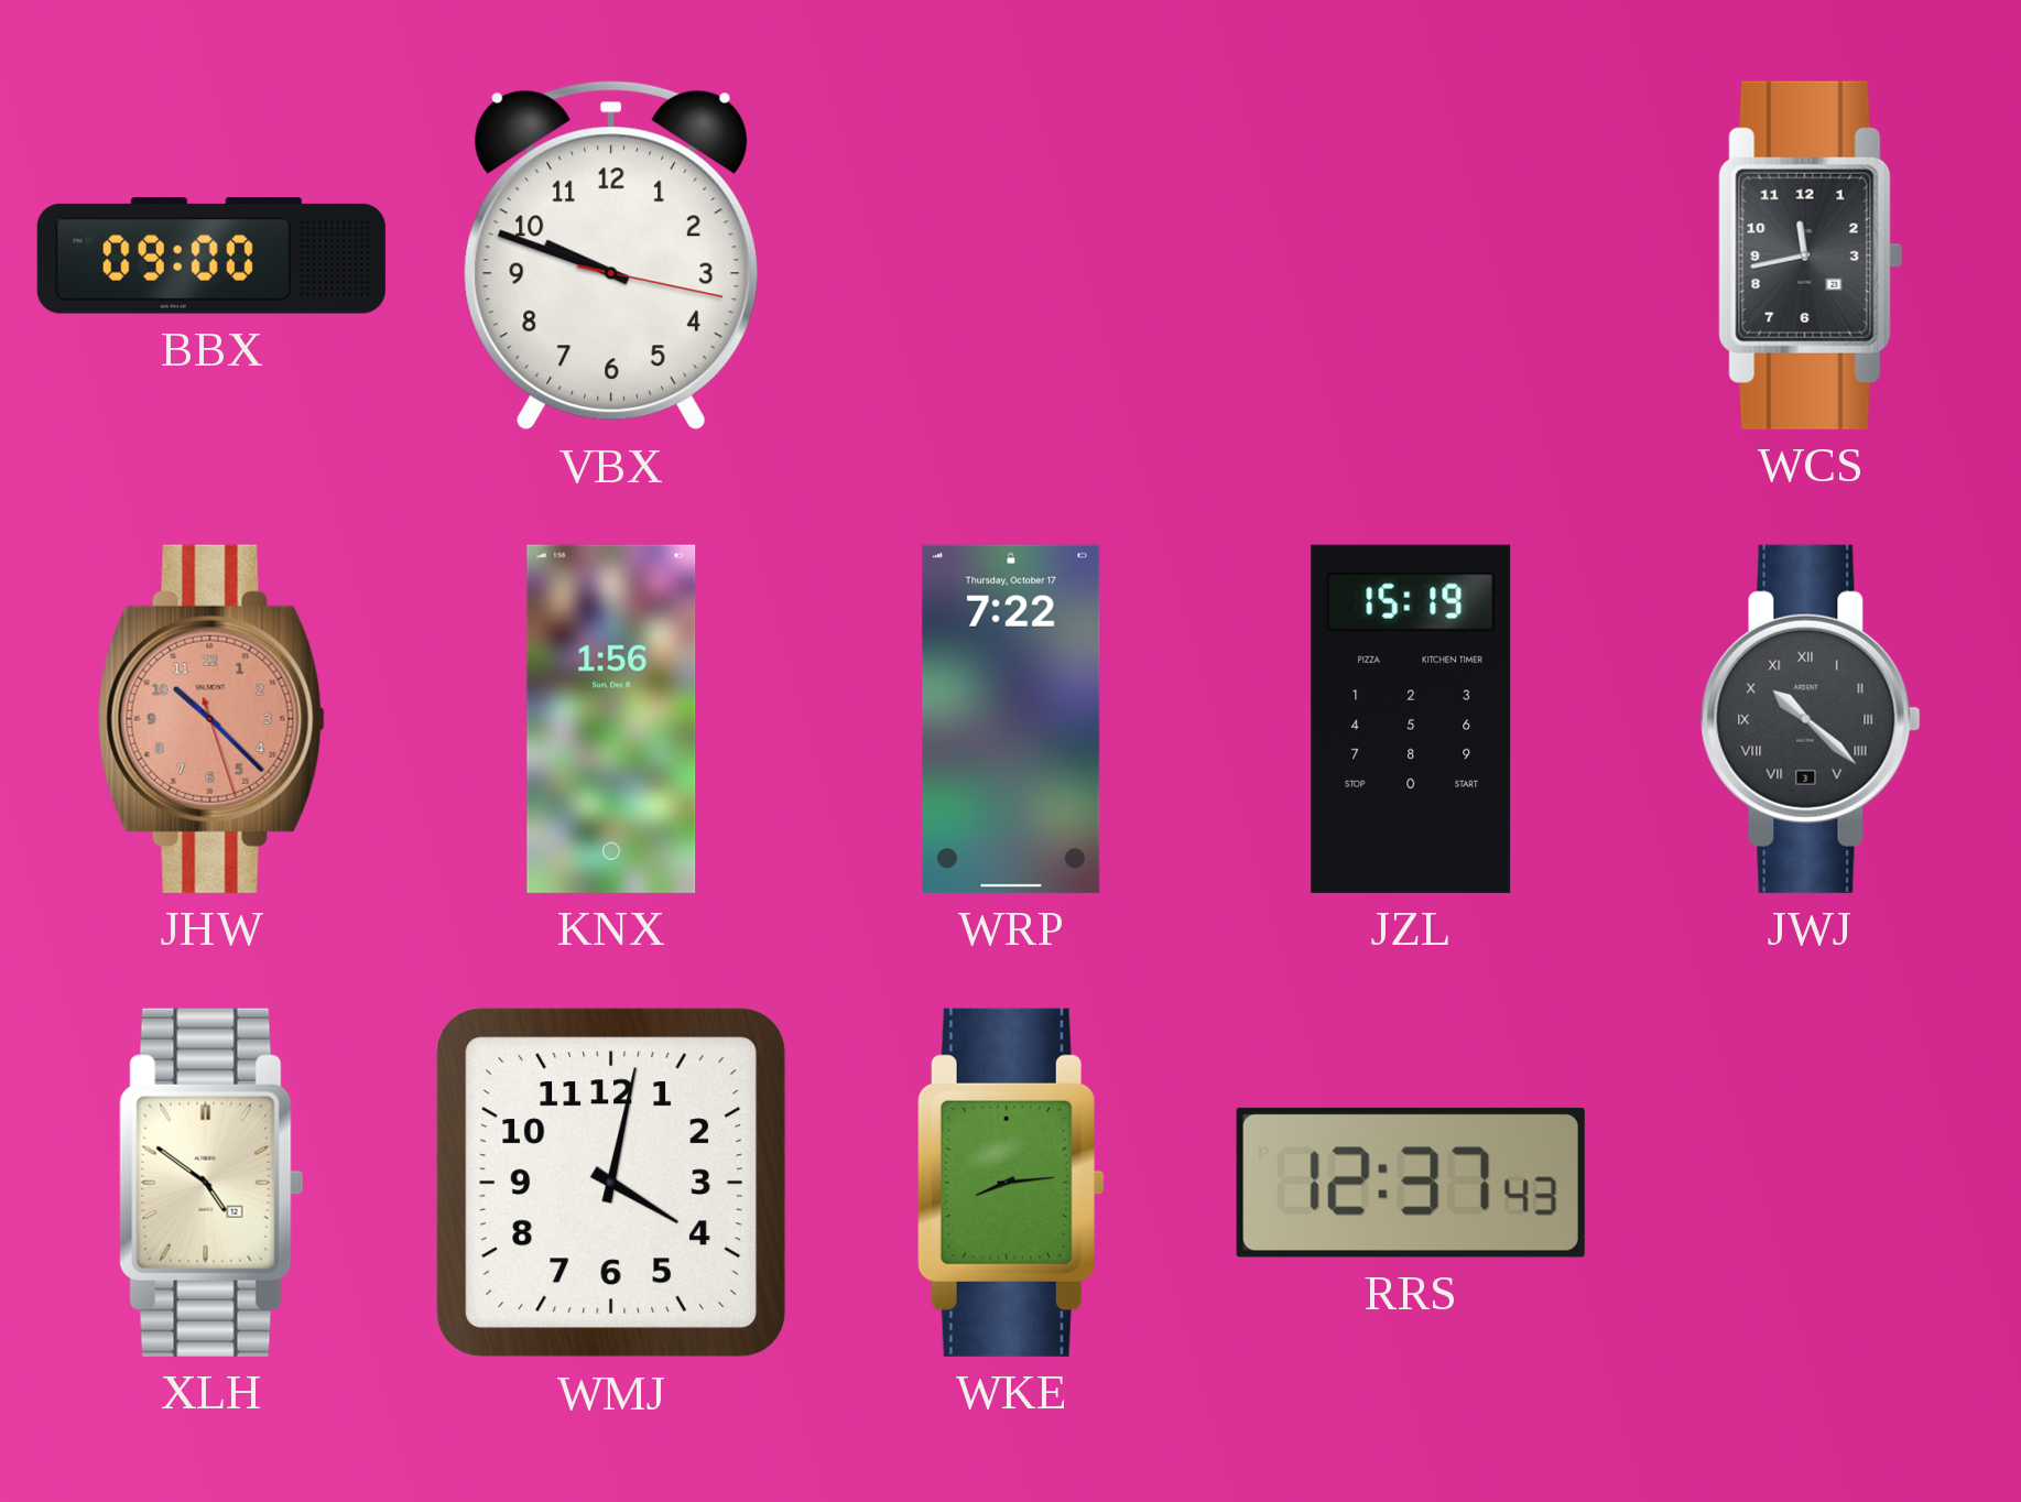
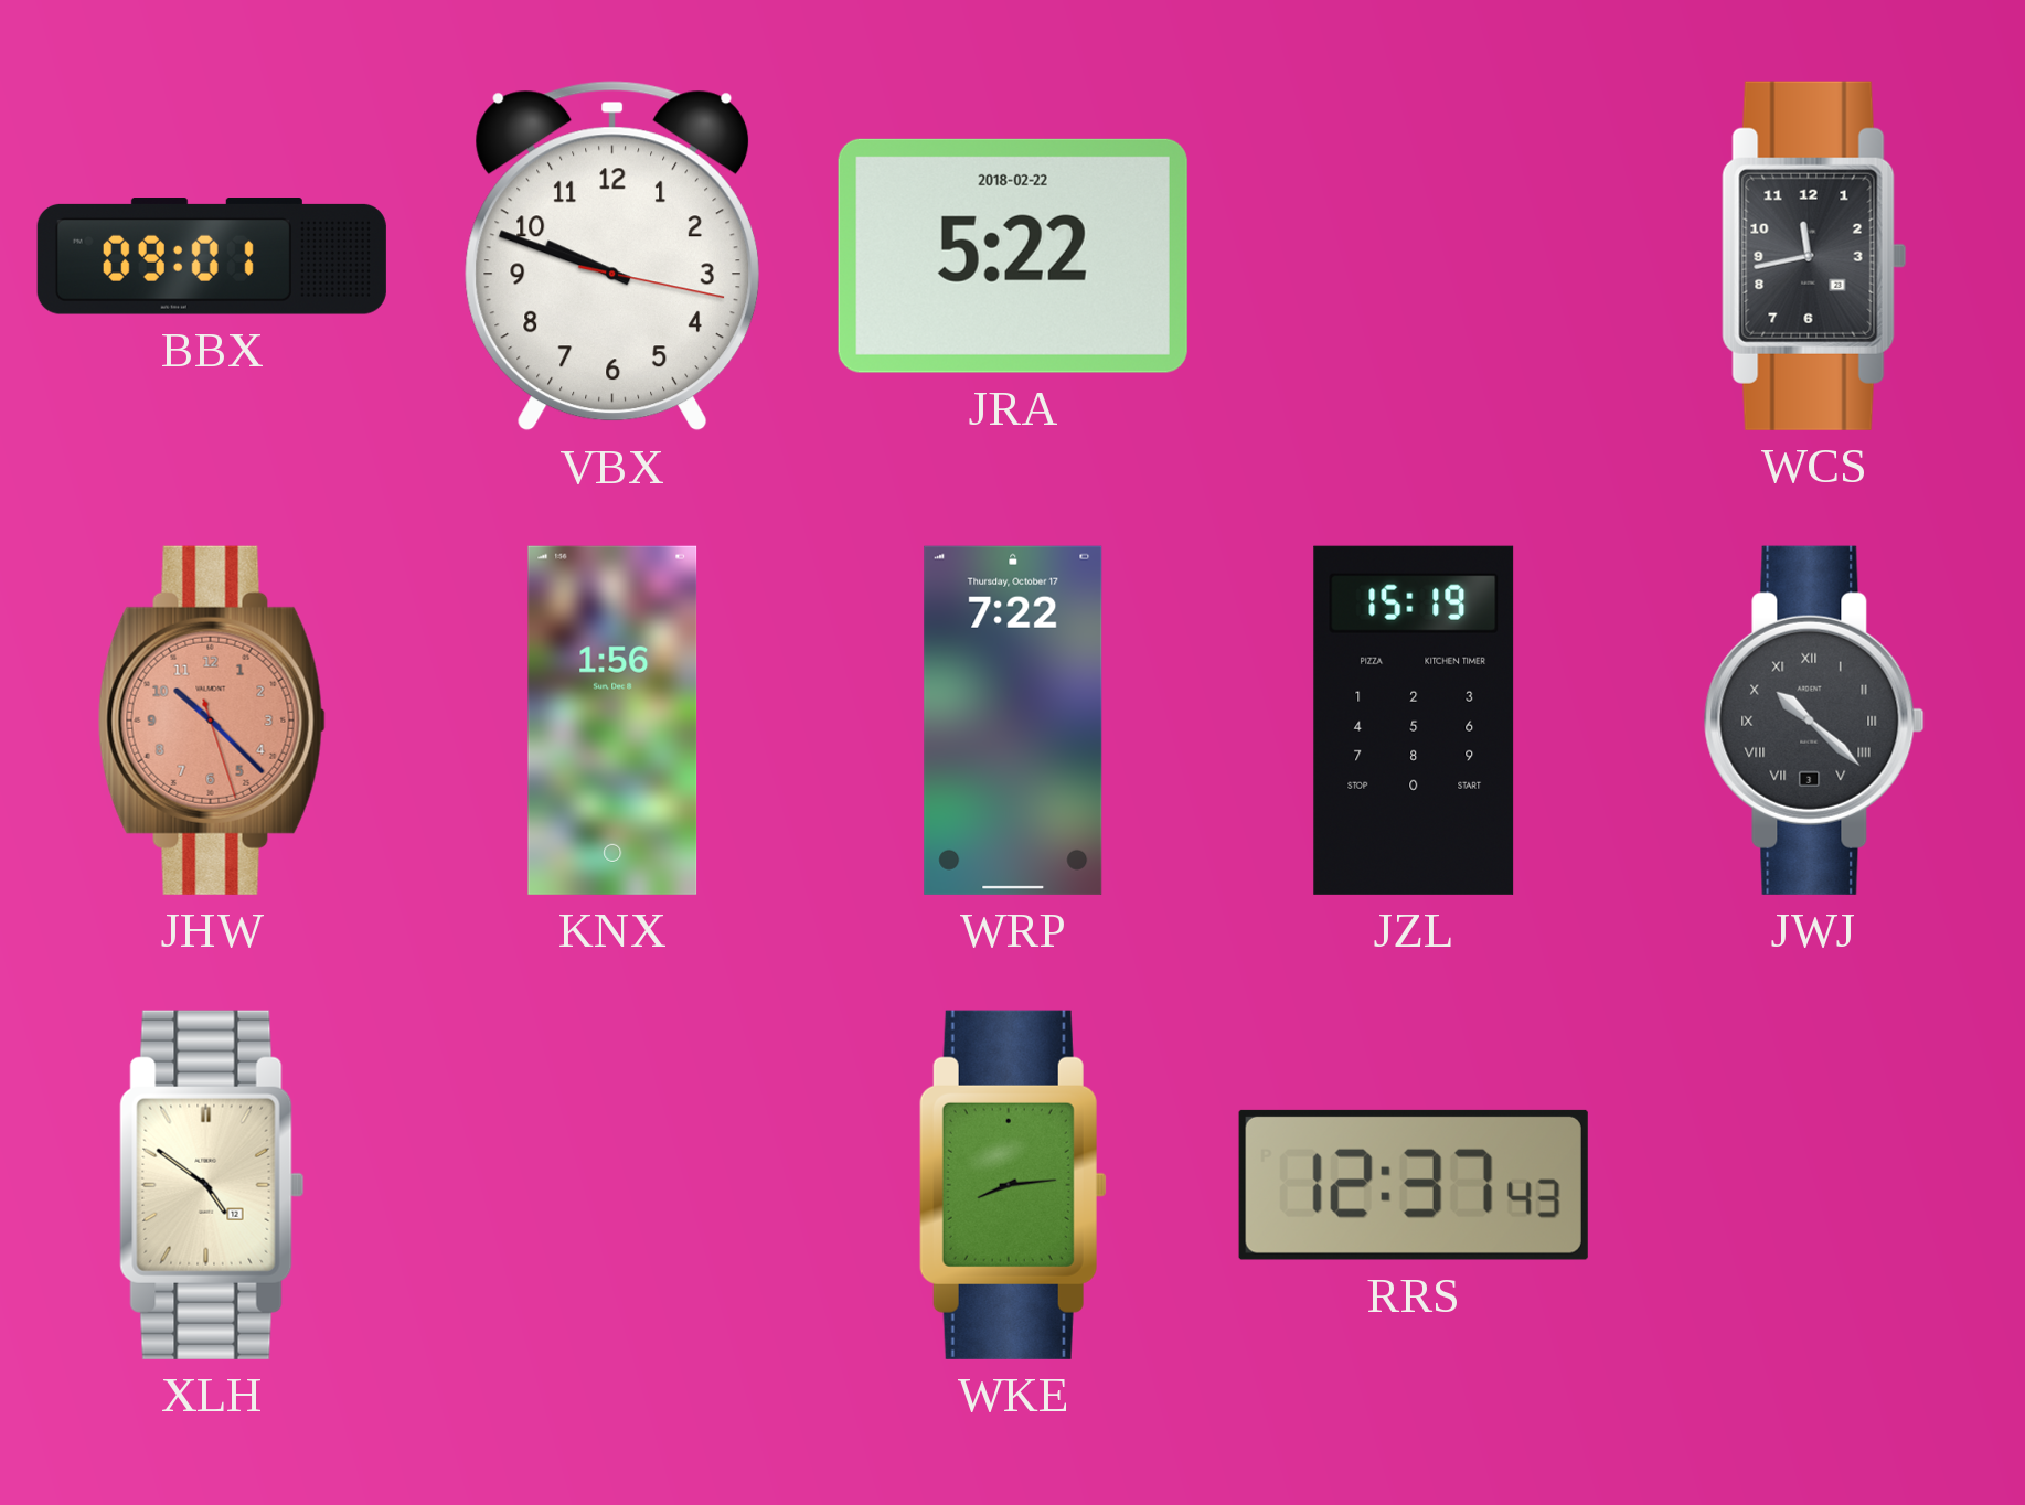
BBX: 09:00 -> 09:01 (212, 257)
JRA: none -> 5:22 (1013, 256)
WMJ: 4:02 -> none (611, 1183)
